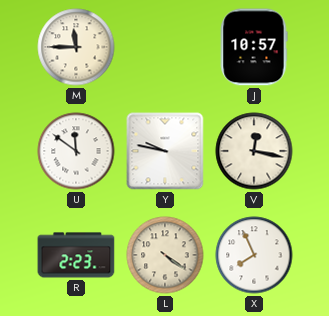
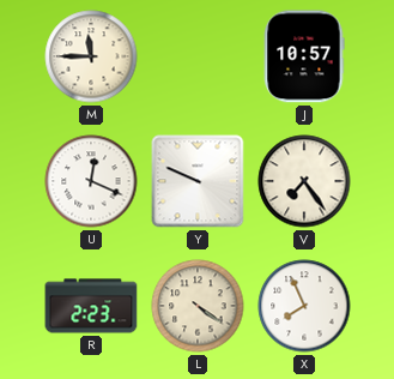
U: 11:51 -> 12:19 (91, 181)
Y: 9:47 -> 9:49 (198, 181)
V: 12:17 -> 7:24 (304, 181)
